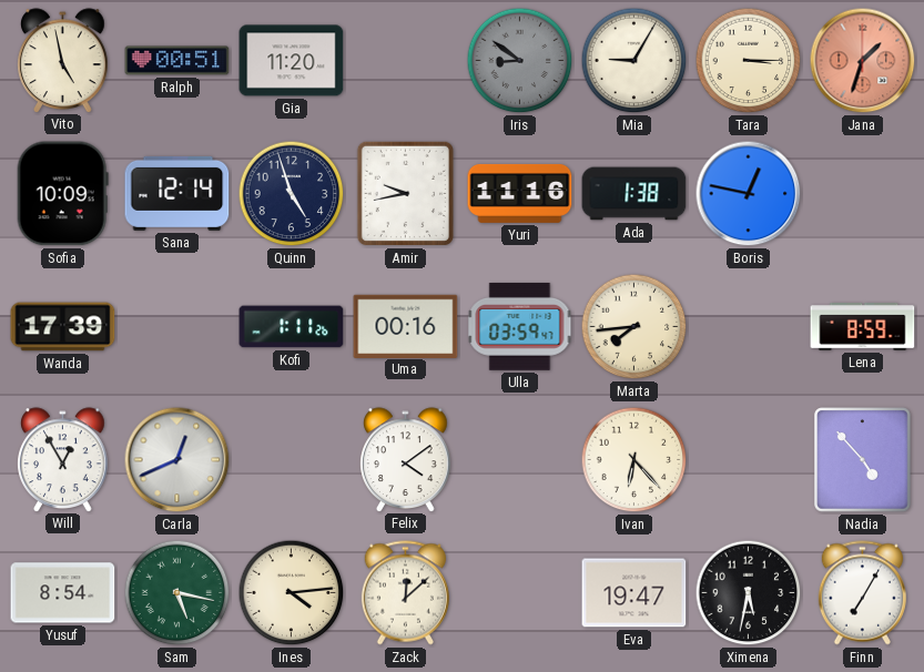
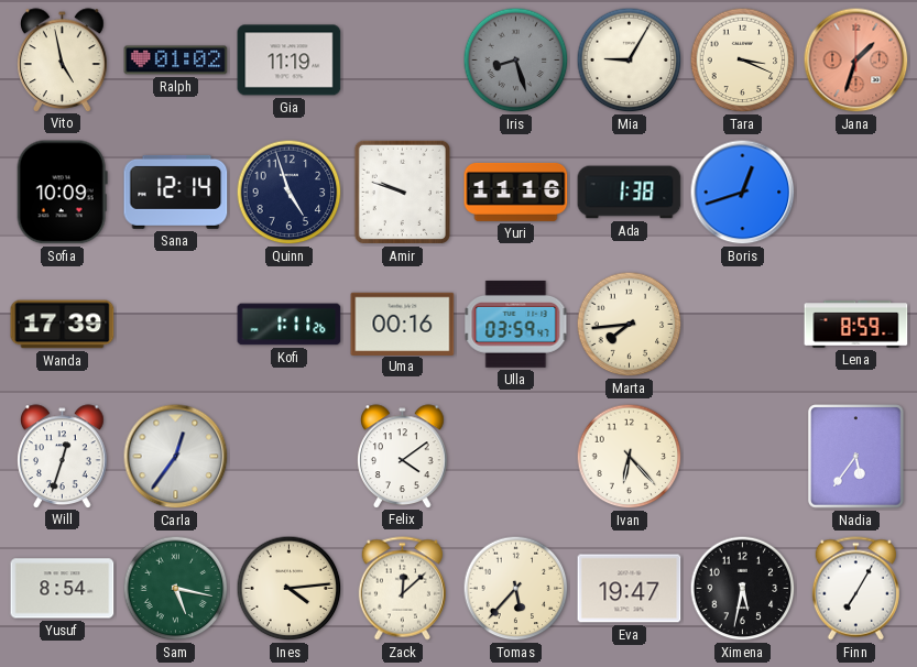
Ralph: 00:51 -> 01:02 (176, 61)
Gia: 11:20 -> 11:19 (290, 61)
Iris: 8:51 -> 8:27 (516, 61)
Tara: 3:15 -> 3:19 (743, 61)
Amir: 9:43 -> 9:48 (402, 192)
Boris: 12:47 -> 12:42 (743, 193)
Will: 12:55 -> 12:33 (63, 456)
Carla: 12:41 -> 12:36 (176, 457)
Nadia: 4:53 -> 5:36 (856, 457)
Tomas: none -> 5:37 (516, 589)
